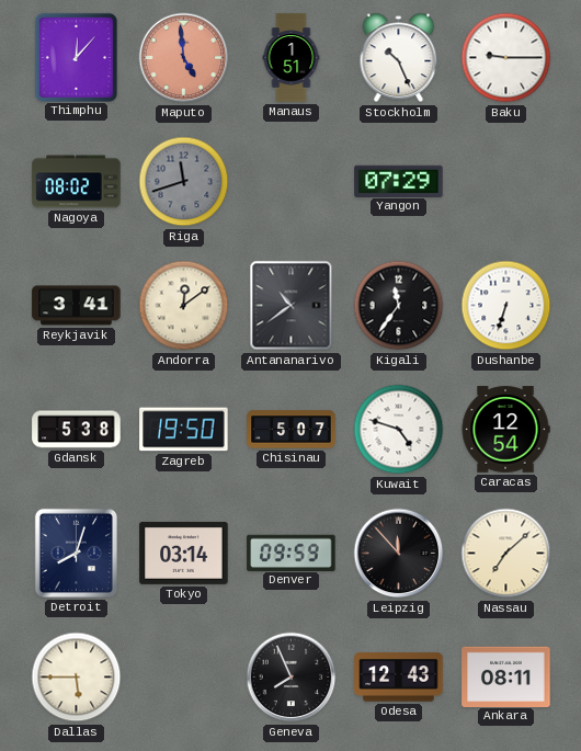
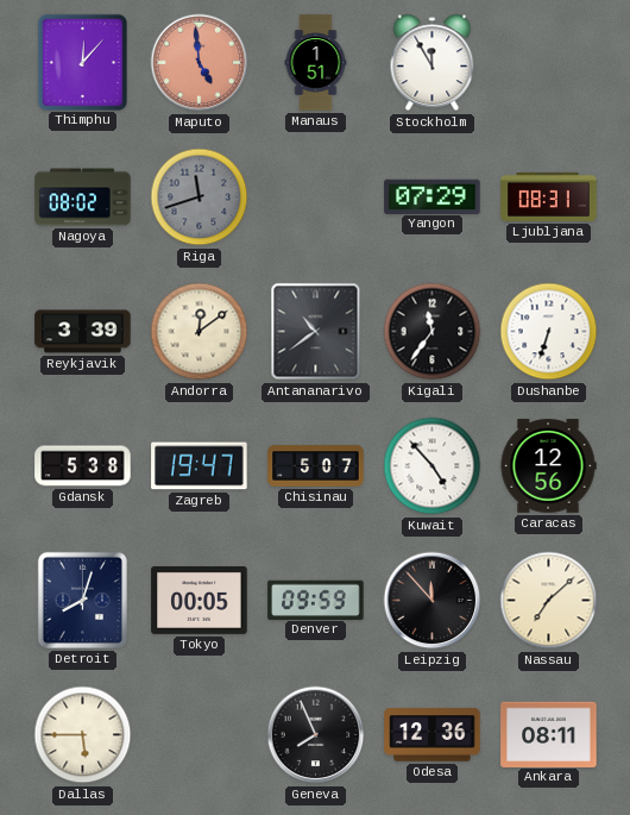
Stockholm: 10:26 -> 11:55 (433, 63)
Baku: 9:15 -> none (506, 58)
Ljubljana: none -> 08:31 (549, 196)
Reykjavik: 3:41 -> 3:39 (83, 332)
Zagreb: 19:50 -> 19:47 (200, 466)
Kuwait: 4:48 -> 4:53 (433, 466)
Caracas: 12:54 -> 12:56 (548, 466)
Tokyo: 03:14 -> 00:05 (200, 600)
Odesa: 12:43 -> 12:36 (433, 735)
